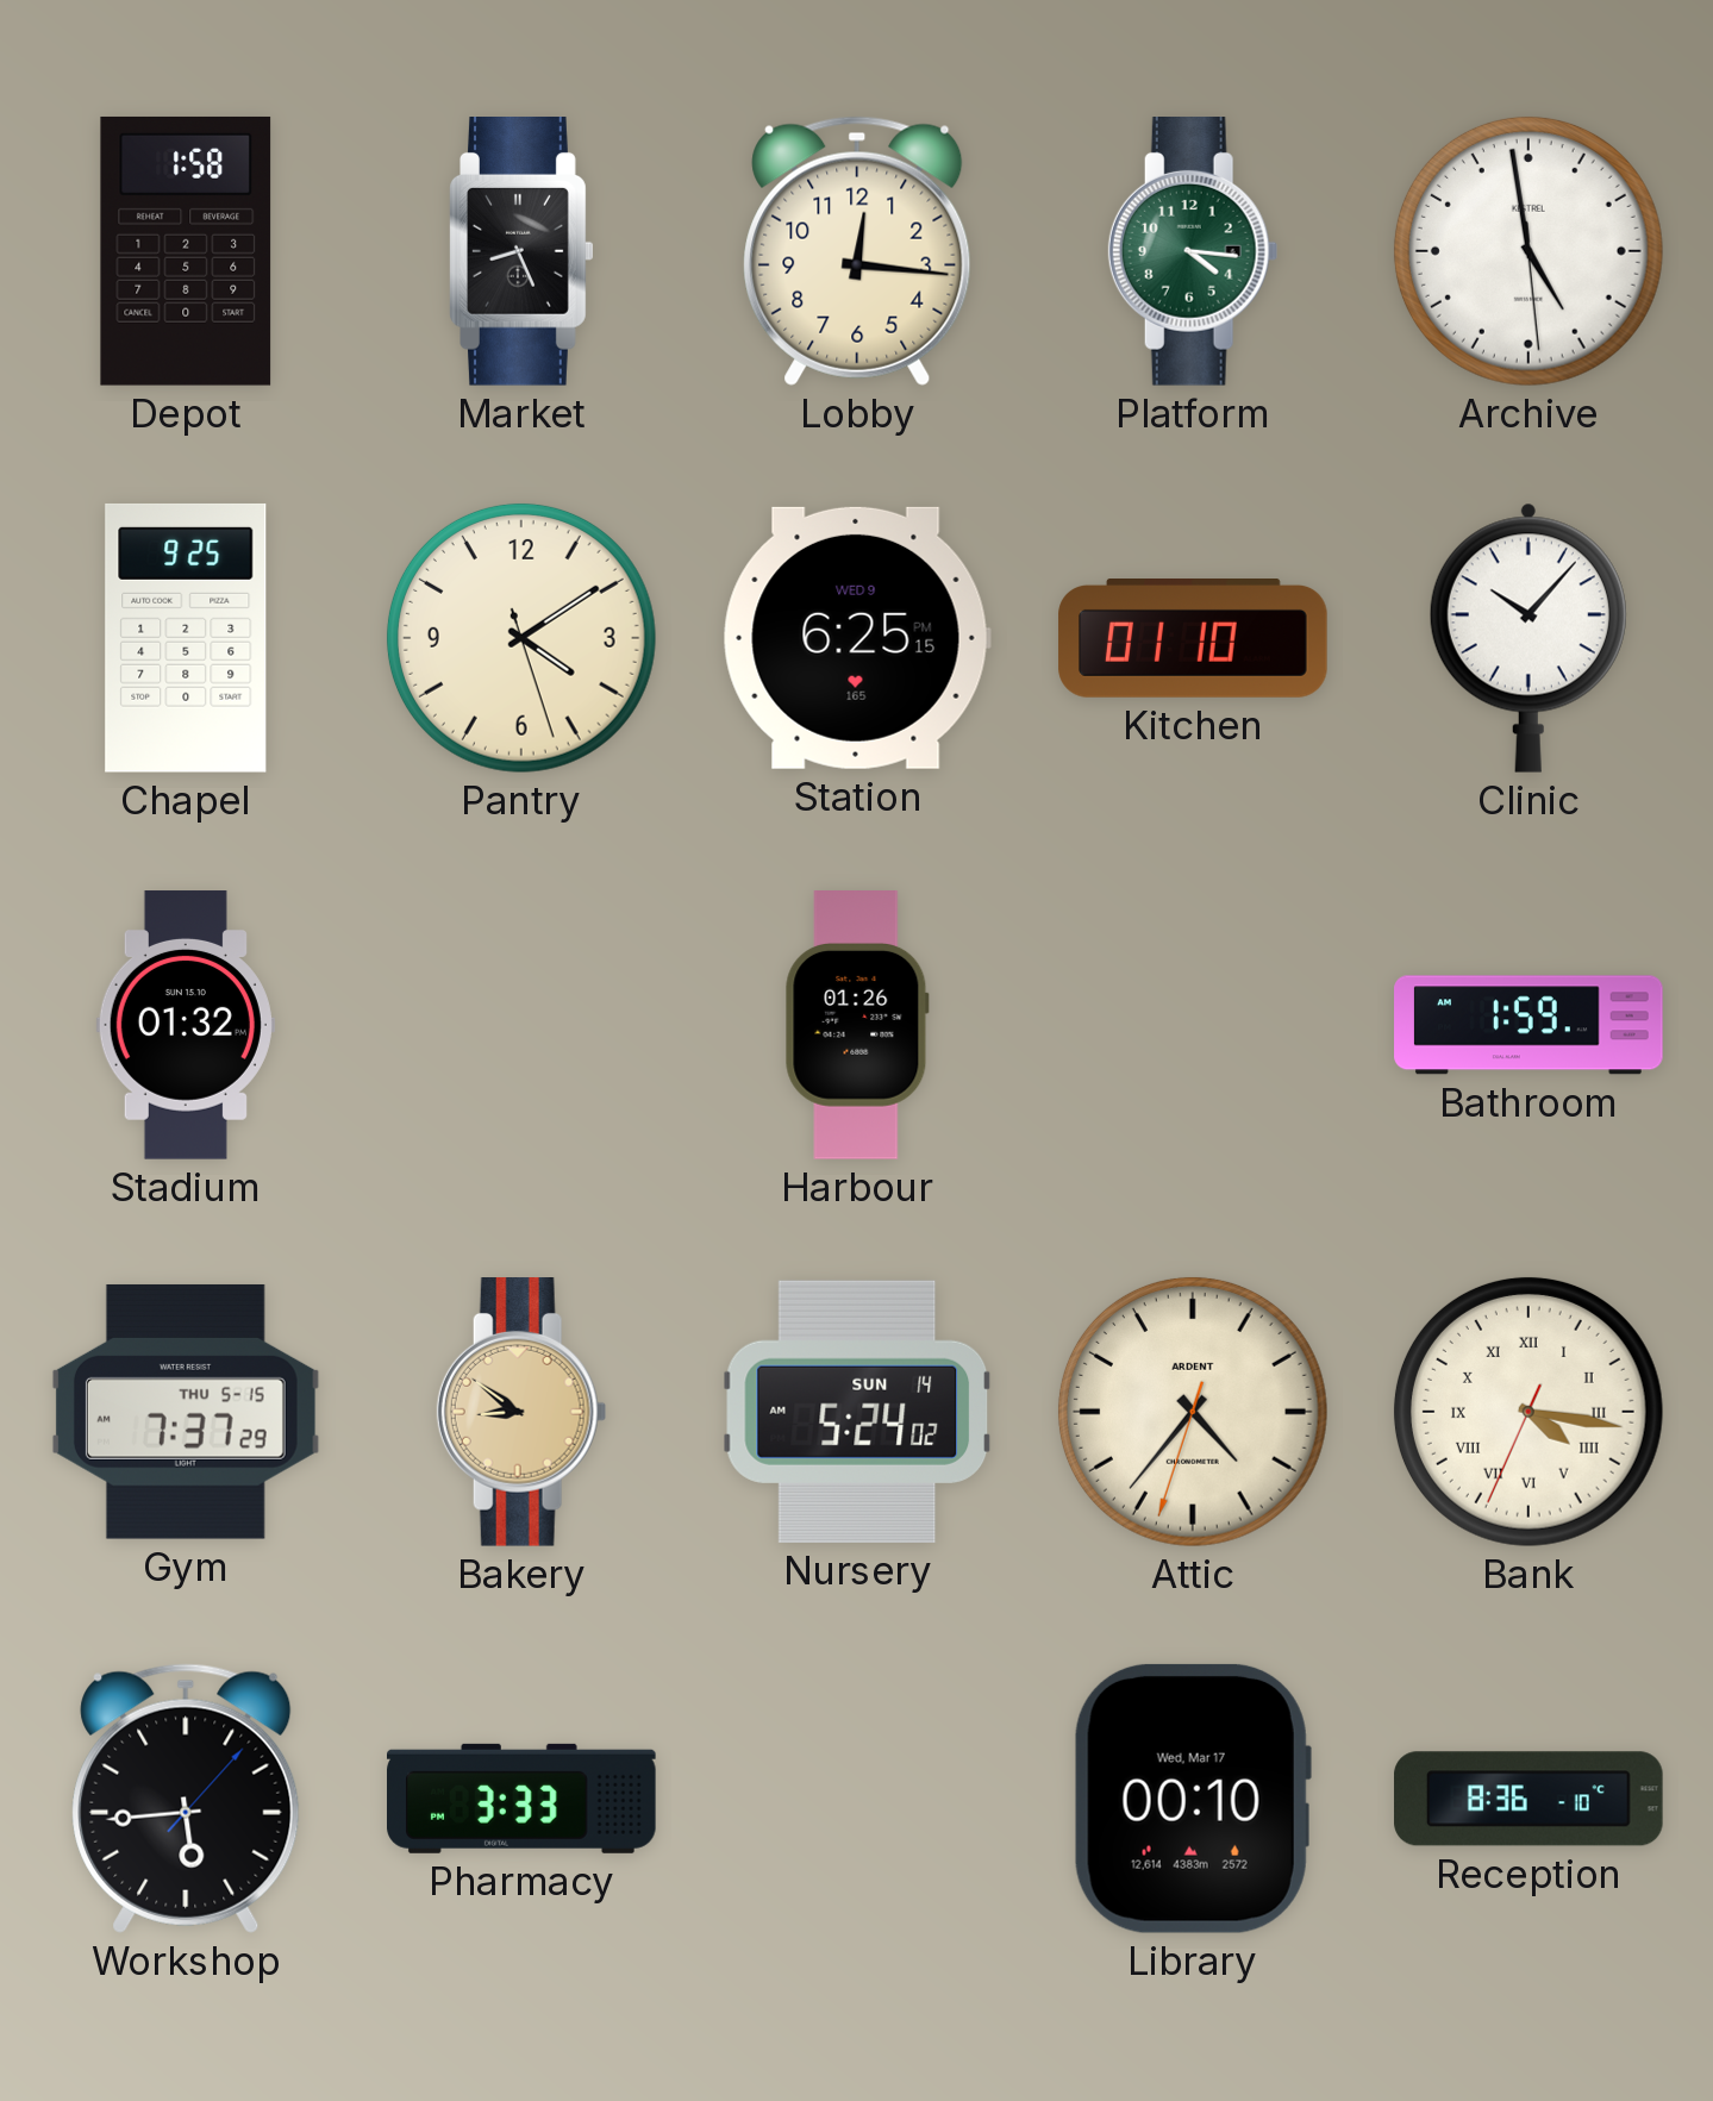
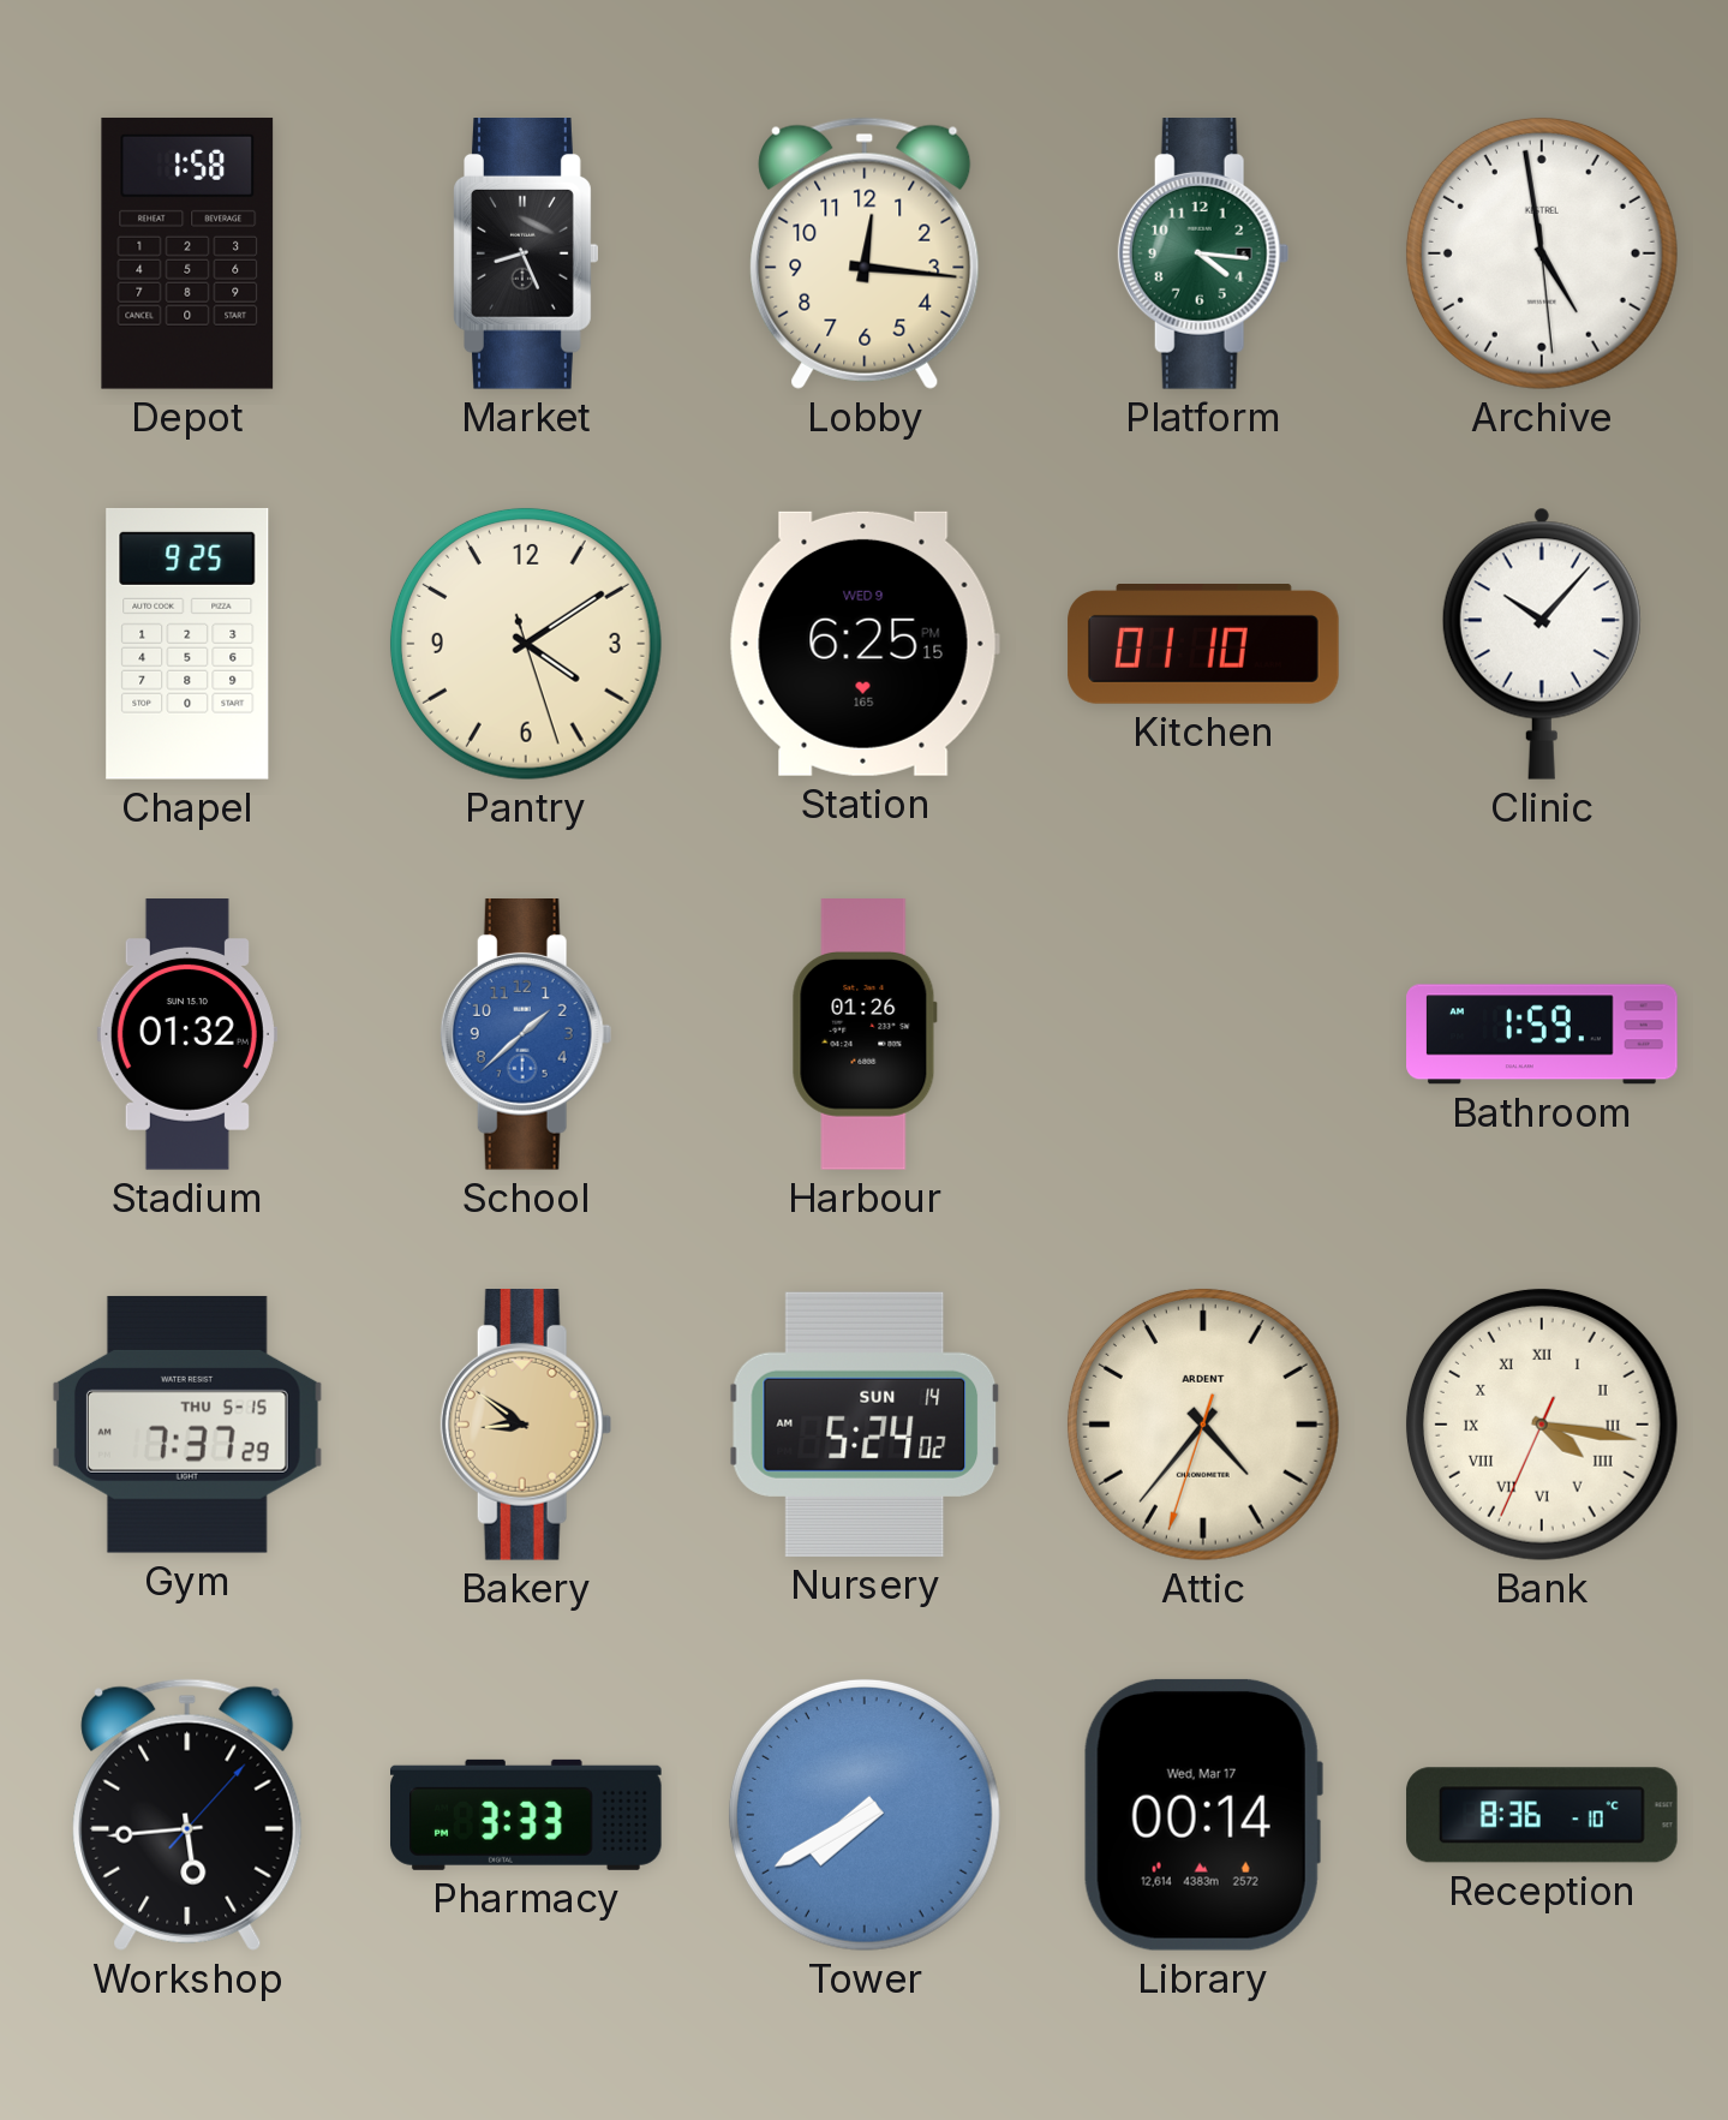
School: none -> 1:38 (526, 1035)
Tower: none -> 7:40 (865, 1815)
Library: 00:10 -> 00:14 (1203, 1815)
